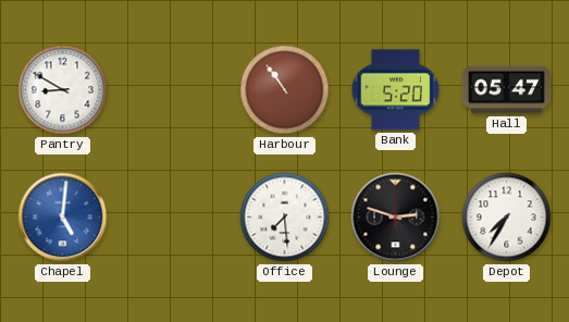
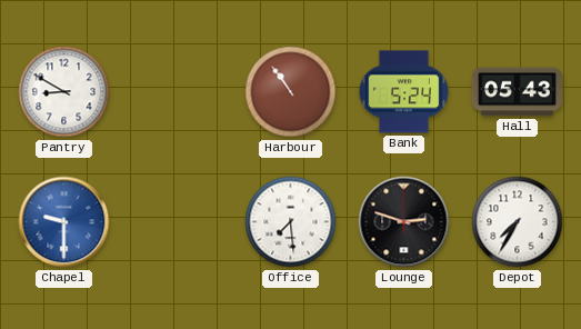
Bank: 5:20 -> 5:24 (403, 92)
Hall: 05:47 -> 05:43 (517, 92)
Chapel: 5:01 -> 9:30 (64, 222)
